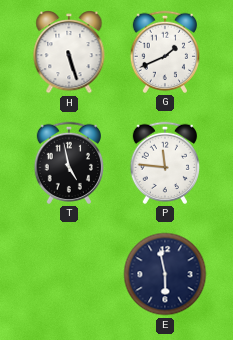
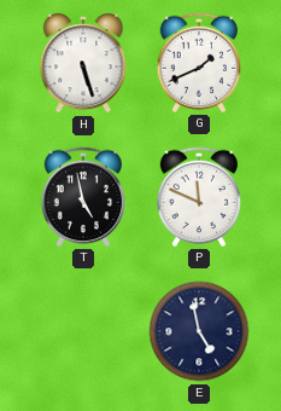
P: 11:46 -> 11:49 (198, 197)
E: 5:58 -> 4:58 (199, 331)
